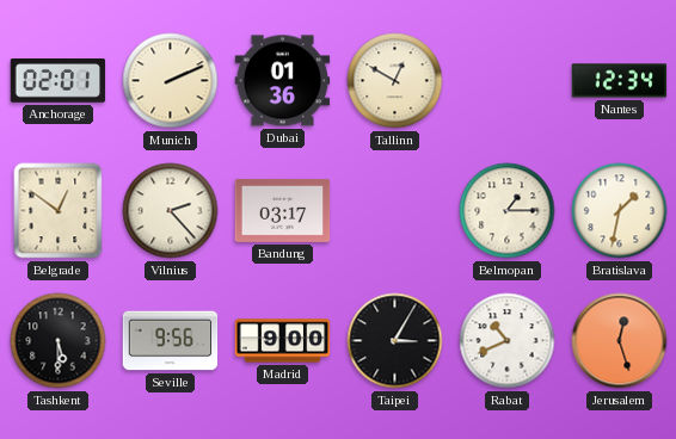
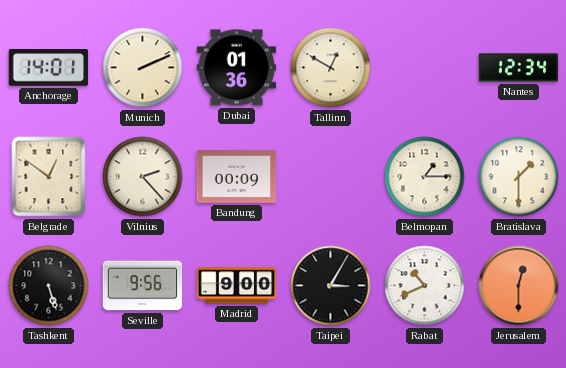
Anchorage: 02:01 -> 14:01 (49, 68)
Bandung: 03:17 -> 00:09 (237, 176)
Bratislava: 1:32 -> 1:30 (519, 177)
Tashkent: 5:30 -> 5:27 (49, 286)
Jerusalem: 12:27 -> 12:30 (519, 286)
